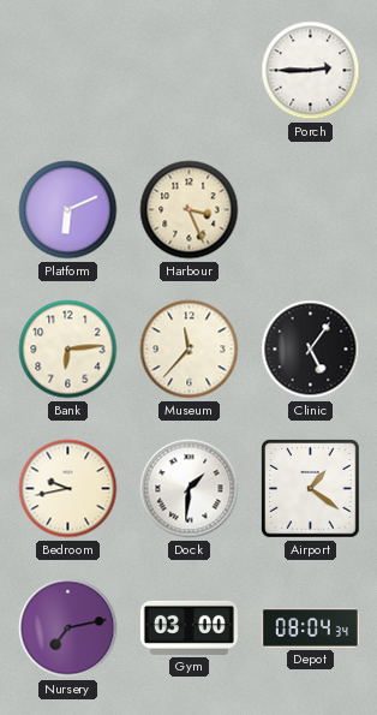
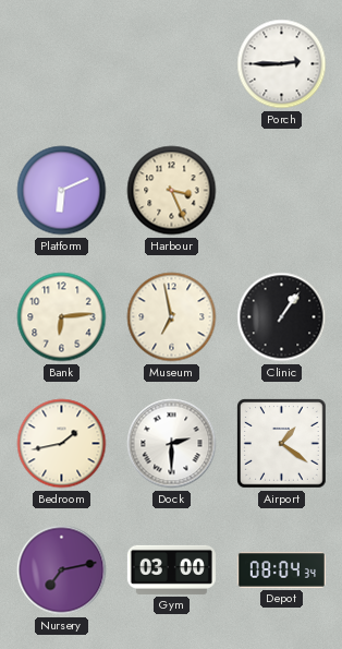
Museum: 11:37 -> 6:58 (172, 317)
Clinic: 5:06 -> 1:06 (282, 317)
Bedroom: 9:43 -> 1:43 (62, 444)
Dock: 1:31 -> 2:30 (172, 444)
